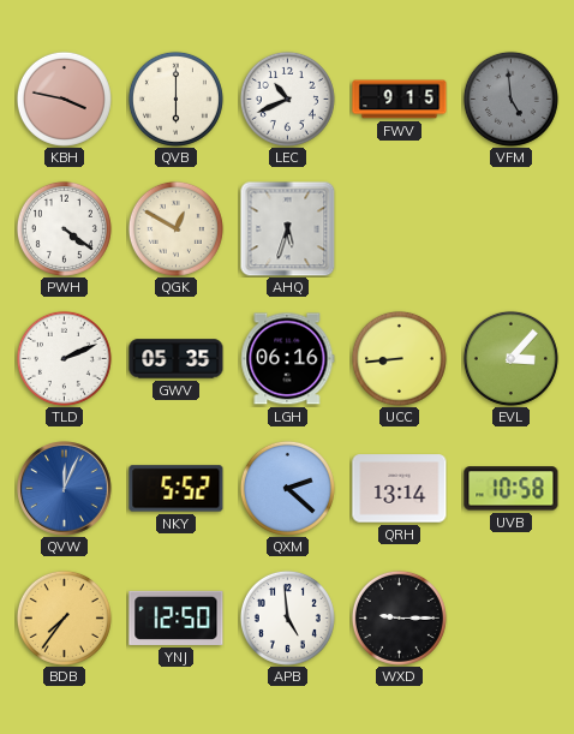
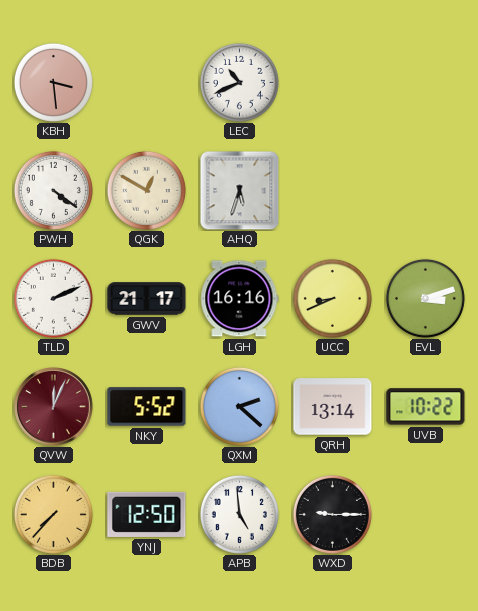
KBH: 3:47 -> 3:29 (53, 82)
QVB: 6:00 -> none (175, 99)
FWV: 9:15 -> none (400, 100)
VFM: 4:59 -> none (510, 99)
GWV: 05:35 -> 21:17 (147, 299)
LGH: 06:16 -> 16:16 (240, 299)
UCC: 8:44 -> 8:41 (332, 298)
EVL: 3:07 -> 3:12 (425, 298)
QVW dial: blue -> burgundy (54, 407)
UVB: 10:58 -> 10:22 (426, 407)
BDB: 7:36 -> 7:37 (53, 514)
